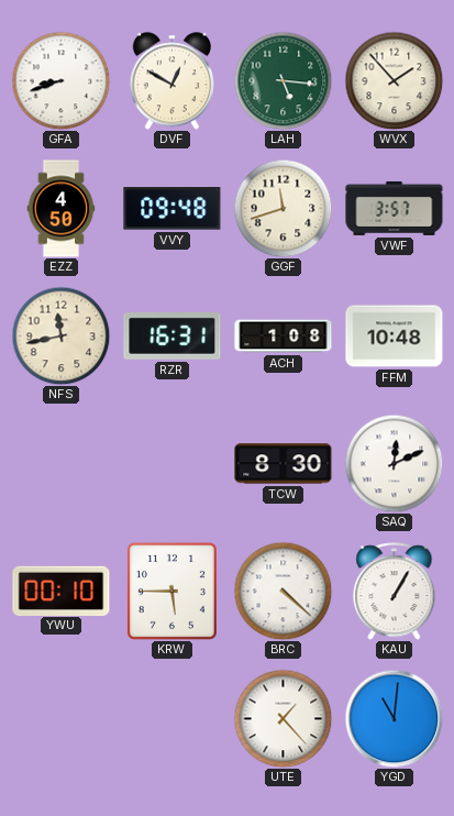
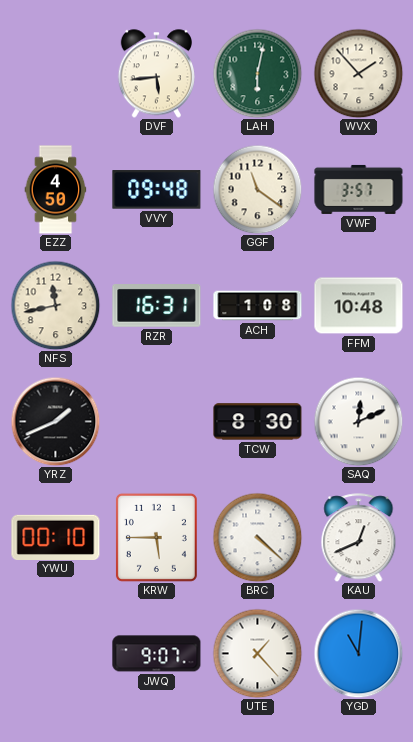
GFA: 8:42 -> none (60, 80)
DVF: 12:50 -> 5:44 (156, 74)
LAH: 5:16 -> 6:02 (257, 73)
GGF: 11:42 -> 11:21 (257, 189)
YRZ: none -> 1:41 (55, 421)
KAU: 1:05 -> 12:41 (359, 538)
JWQ: none -> 9:07 (157, 654)
